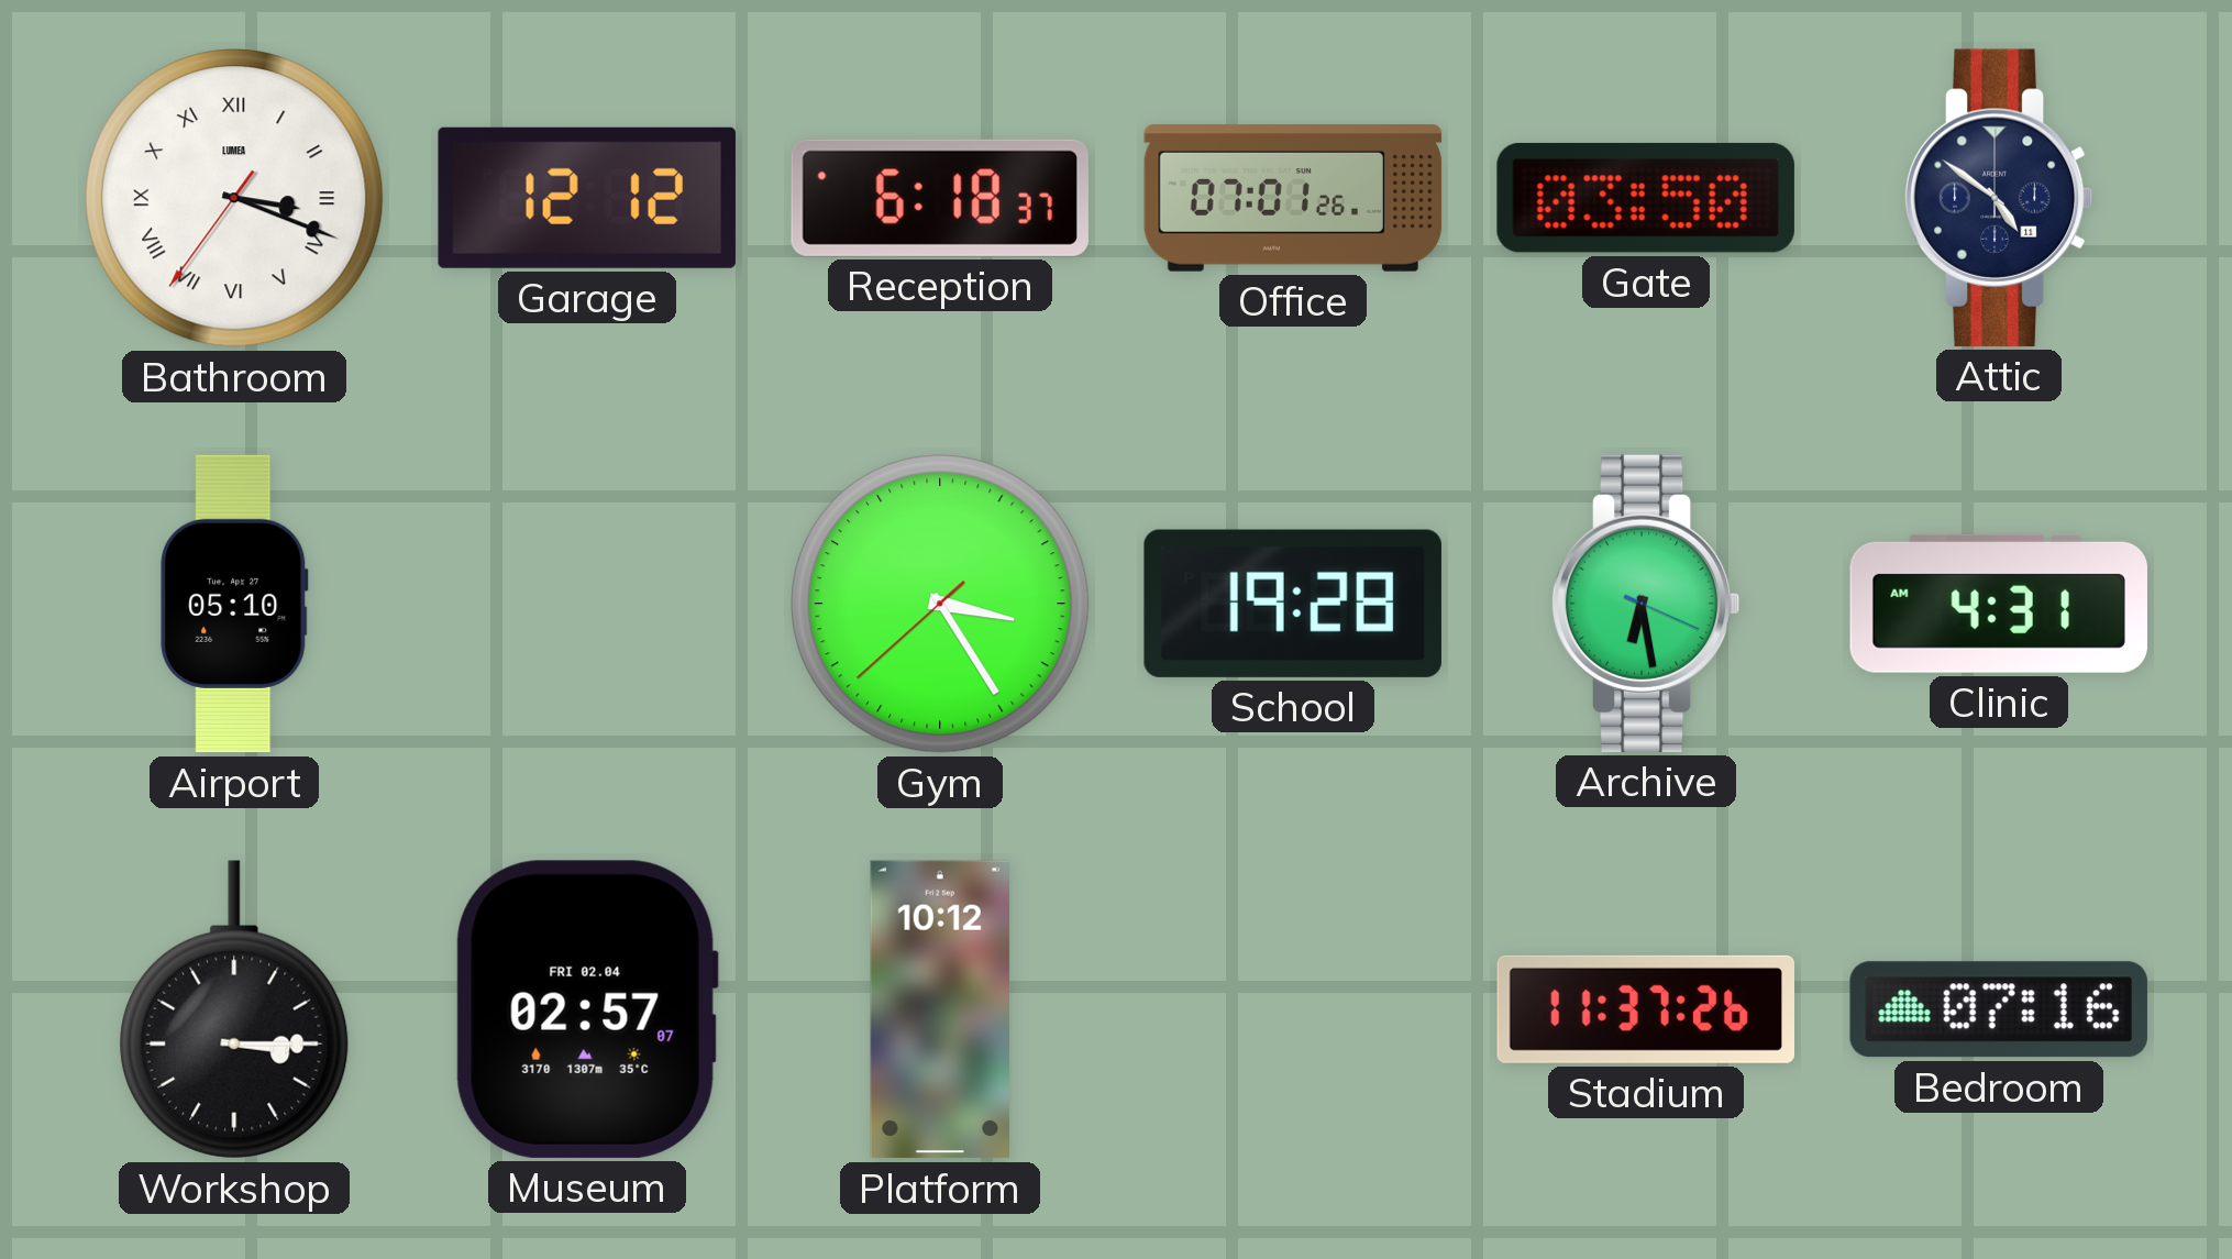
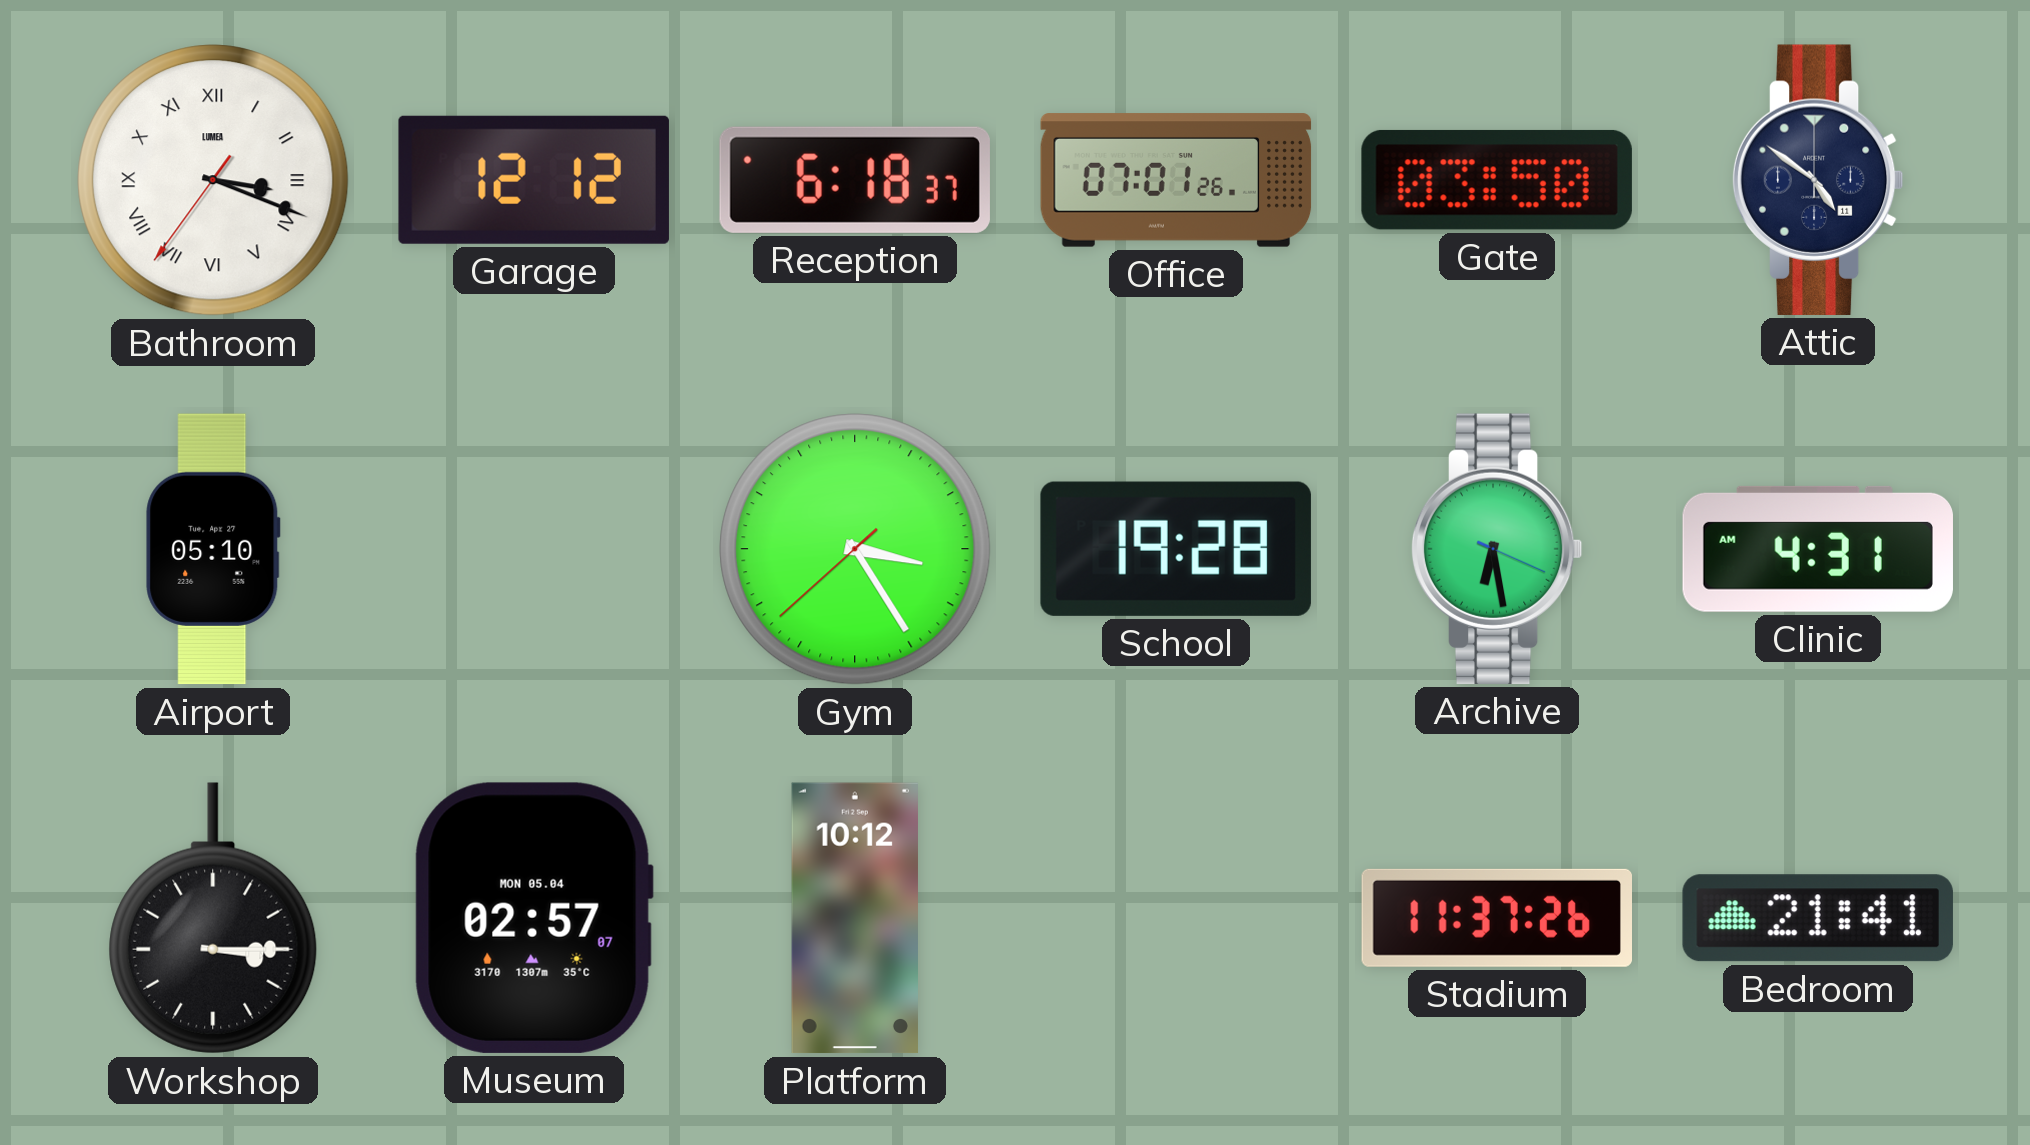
Museum date: FRI 02.04 -> MON 05.04 (534, 918)
Bedroom: 07:16 -> 21:41 (1818, 918)
